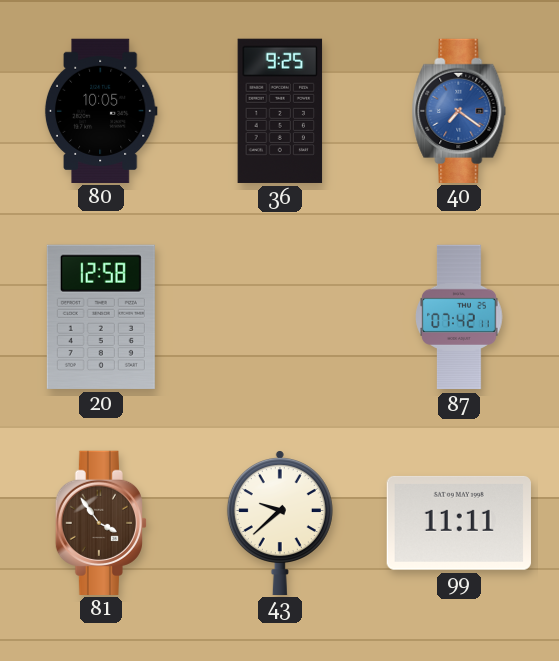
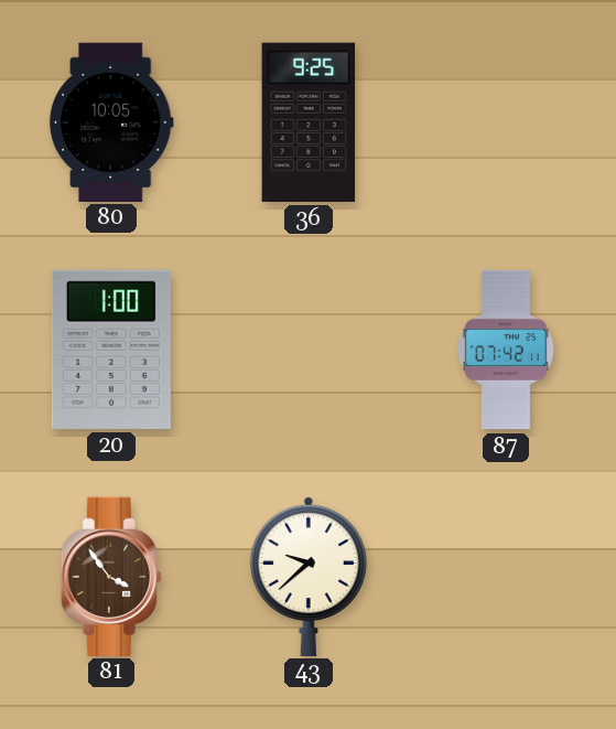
40: 7:21 -> none (459, 110)
20: 12:58 -> 1:00 (111, 350)
99: 11:11 -> none (459, 523)
